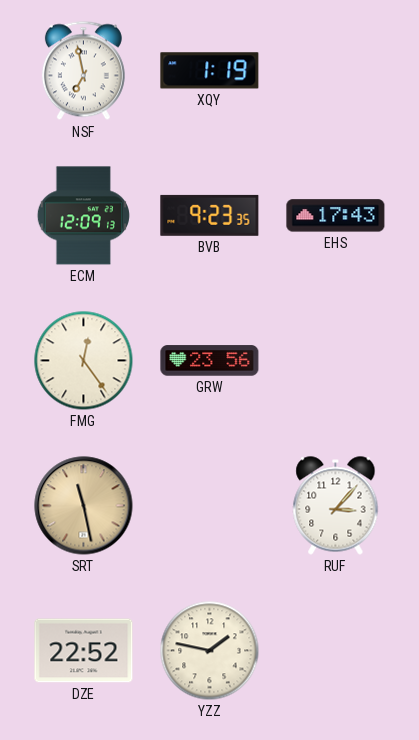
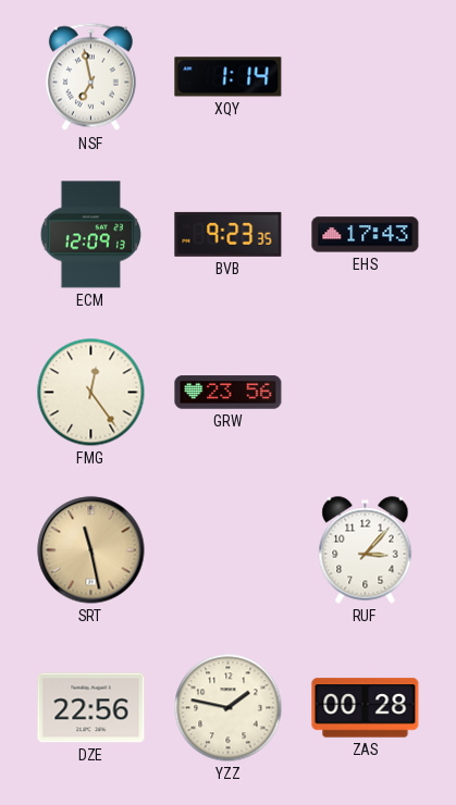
XQY: 1:19 -> 1:14 (229, 77)
DZE: 22:52 -> 22:56 (91, 708)
ZAS: none -> 00:28 (366, 708)
